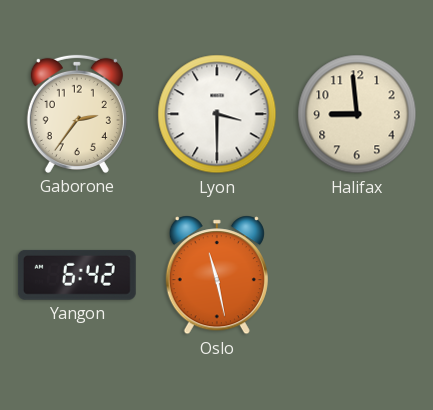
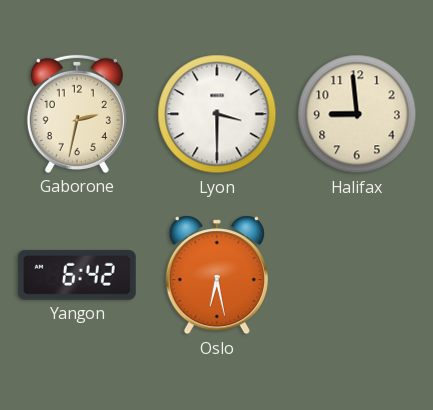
Gaborone: 2:36 -> 2:32 (77, 114)
Oslo: 11:28 -> 6:28 (217, 275)
